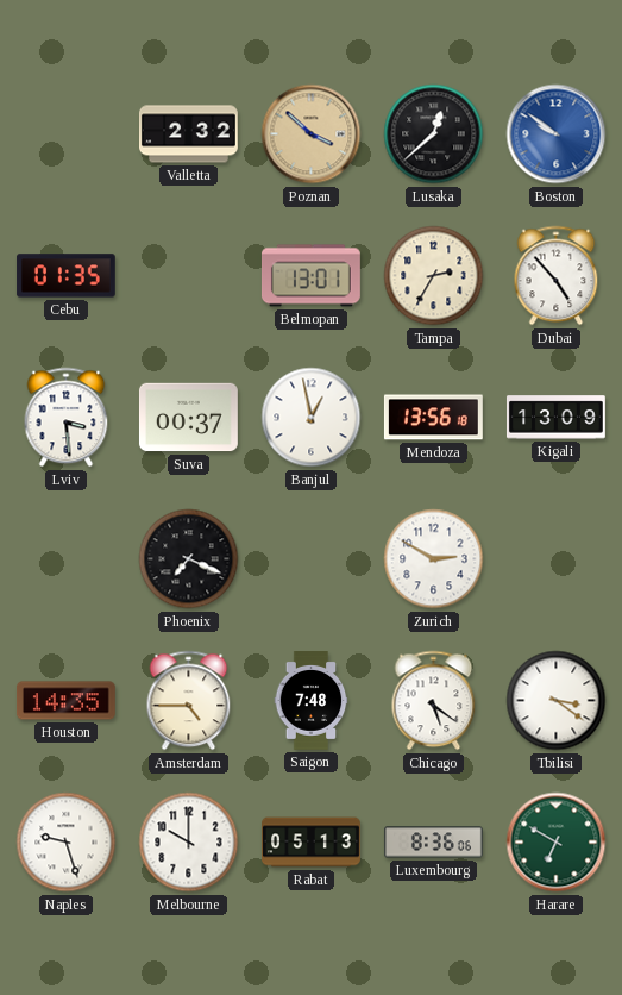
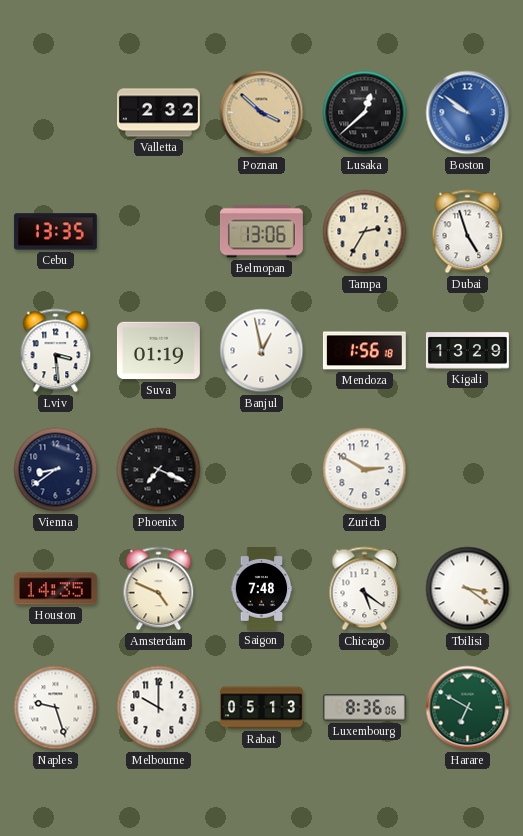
Cebu: 01:35 -> 13:35 (55, 232)
Belmopan: 13:01 -> 13:06 (261, 232)
Dubai: 4:53 -> 4:57 (468, 232)
Suva: 00:37 -> 01:19 (158, 351)
Mendoza: 13:56 -> 1:56 (364, 351)
Kigali: 13:09 -> 13:29 (467, 351)
Vienna: none -> 8:39 (56, 470)
Amsterdam: 4:45 -> 4:49 (159, 589)
